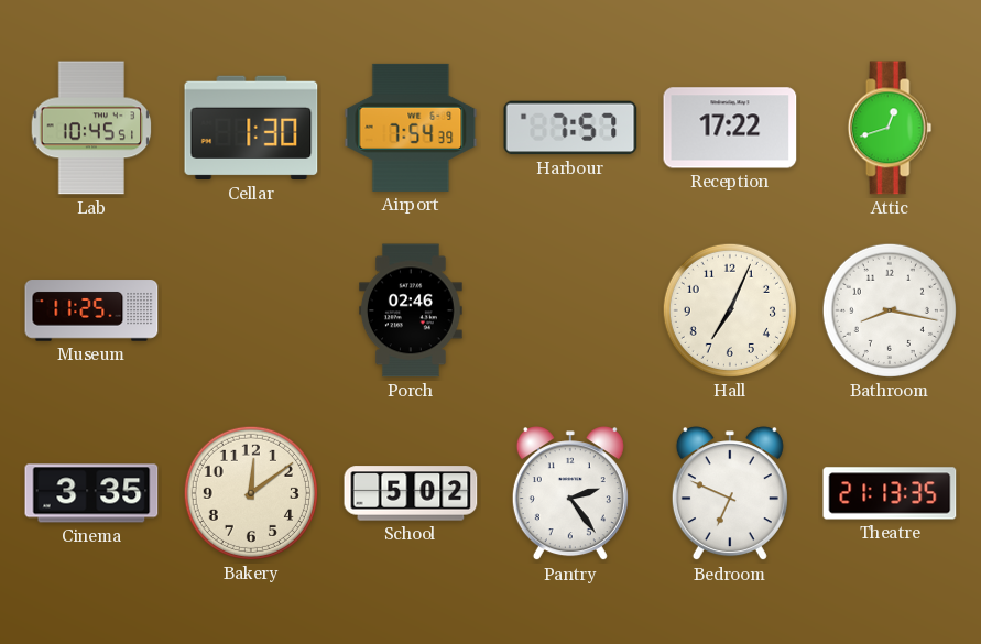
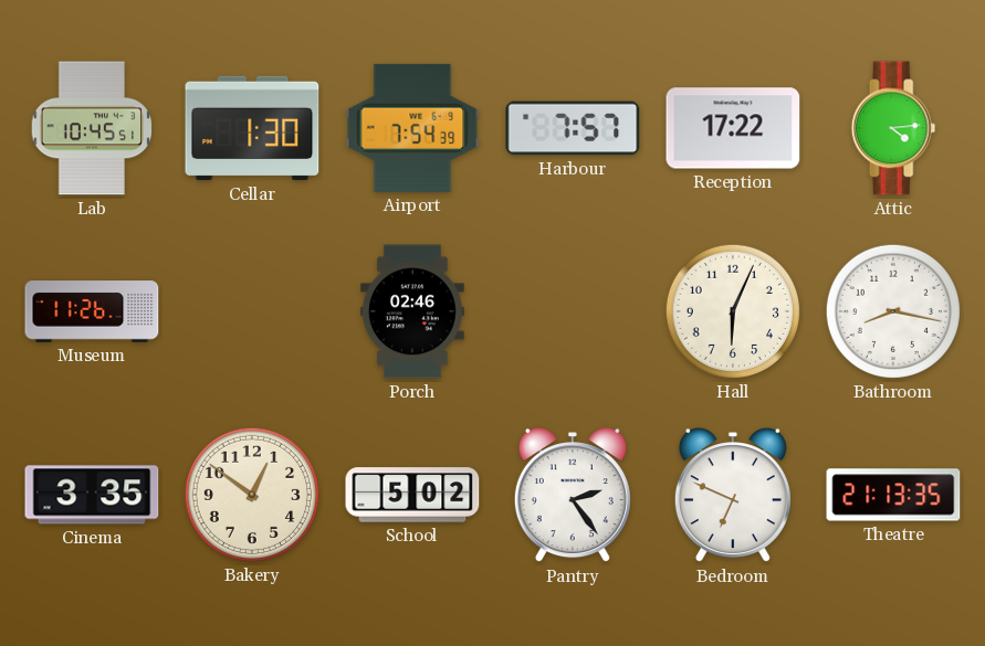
Attic: 12:42 -> 4:14 (893, 128)
Museum: 11:25 -> 11:26 (92, 311)
Hall: 7:04 -> 6:04 (733, 311)
Bakery: 12:09 -> 12:51 (252, 495)
